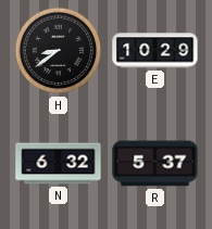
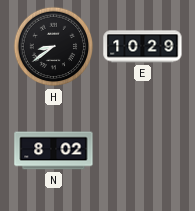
N: 6:32 -> 8:02 (54, 151)
R: 5:37 -> none (155, 164)
